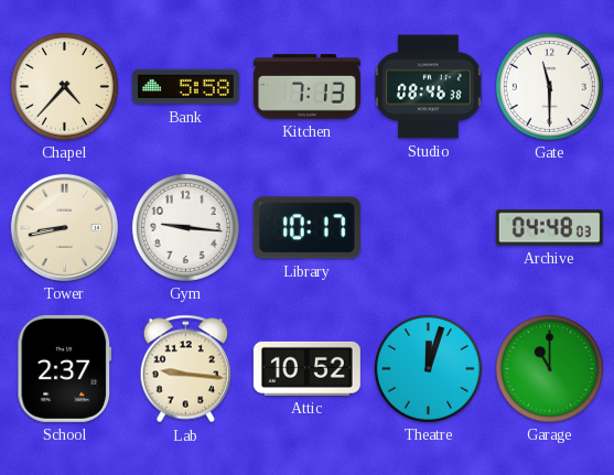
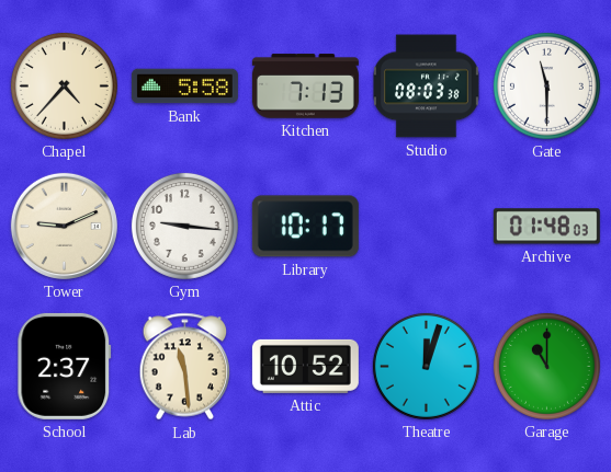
Studio: 08:46 -> 08:03 (427, 87)
Tower: 8:43 -> 9:11 (64, 226)
Archive: 04:48 -> 01:48 (546, 227)
Lab: 9:16 -> 11:29 (185, 367)
